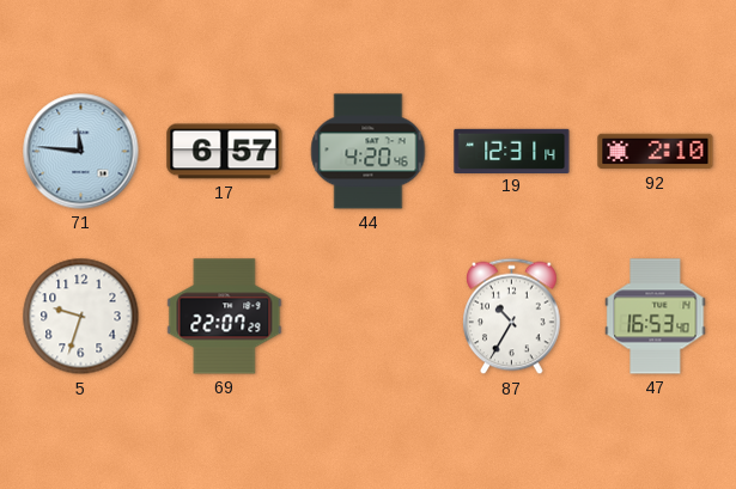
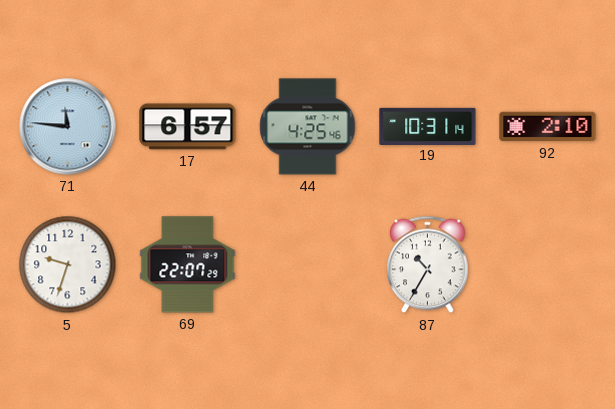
44: 4:20 -> 4:25 (308, 127)
19: 12:31 -> 10:31 (428, 126)
47: 16:53 -> none (656, 317)
